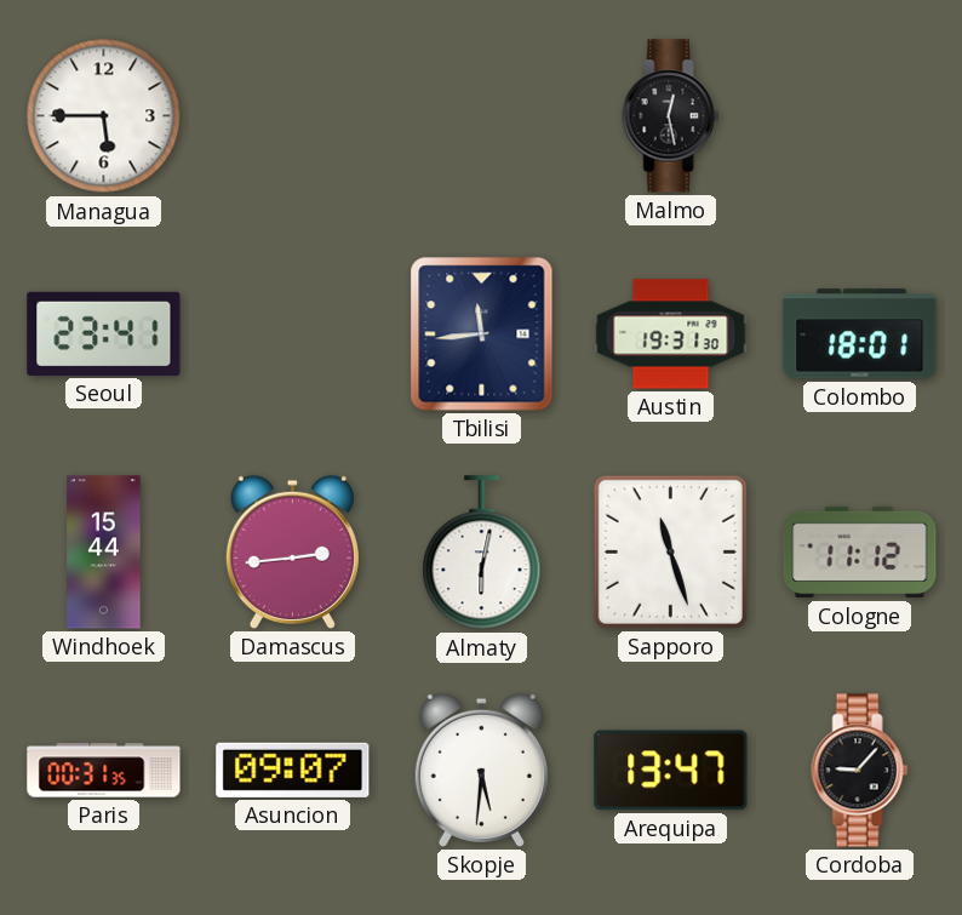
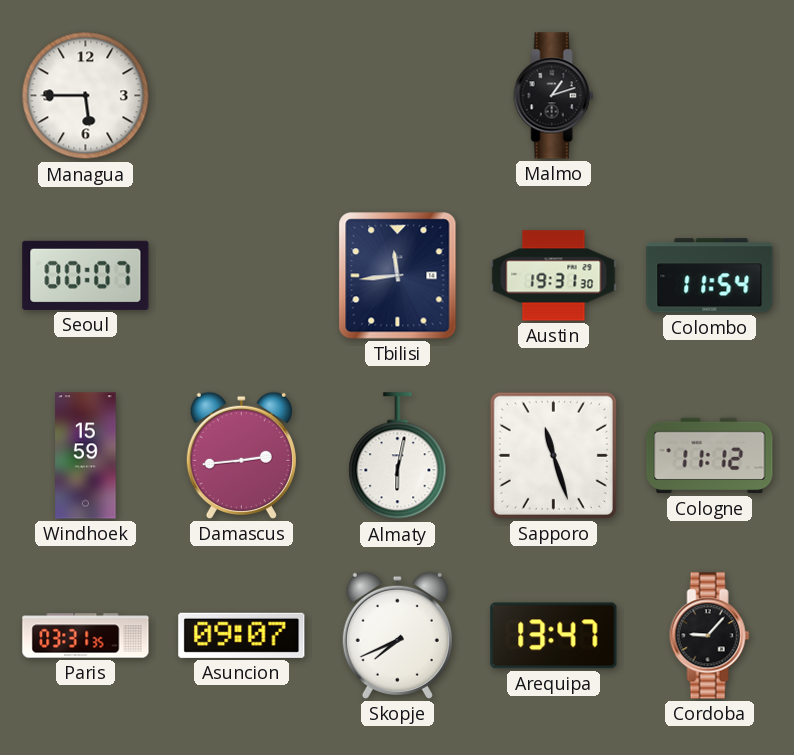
Malmo: 12:28 -> 1:12 (554, 96)
Seoul: 23:41 -> 00:07 (86, 275)
Colombo: 18:01 -> 11:54 (710, 276)
Windhoek: 15:44 -> 15:59 (86, 456)
Paris: 00:31 -> 03:31 (86, 636)
Skopje: 5:31 -> 7:41 (397, 635)
